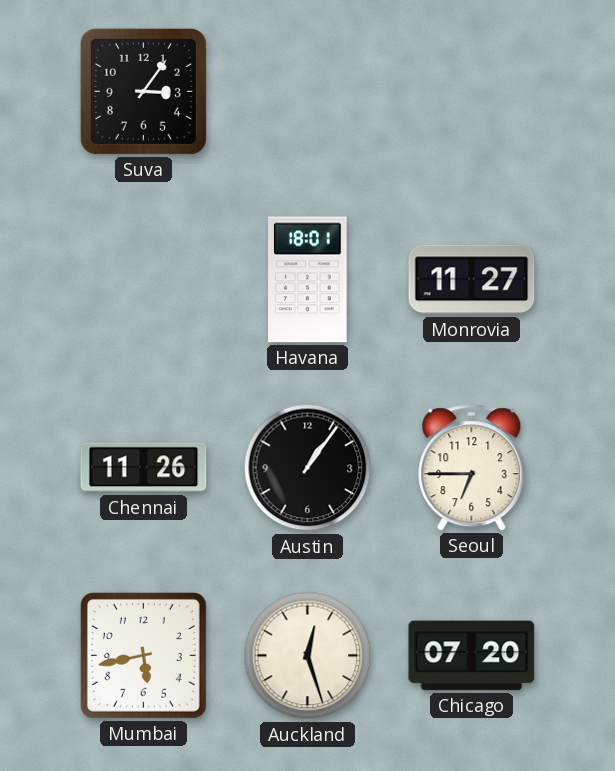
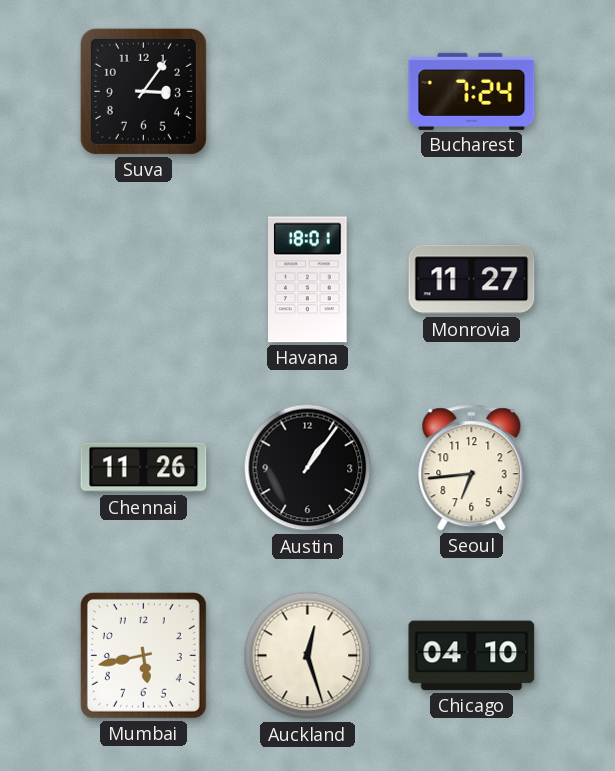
Bucharest: none -> 7:24 (472, 91)
Seoul: 6:45 -> 6:44 (472, 468)
Chicago: 07:20 -> 04:10 (472, 656)
